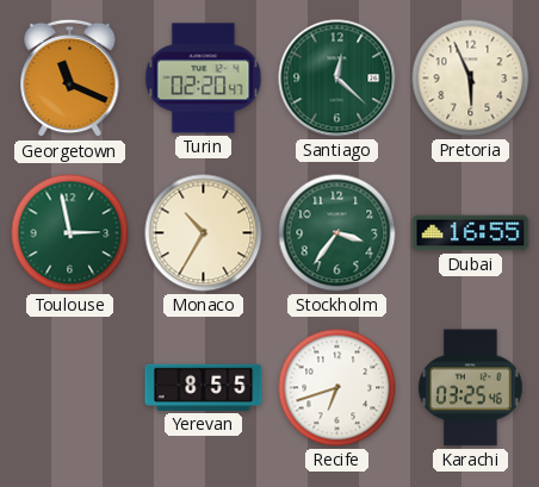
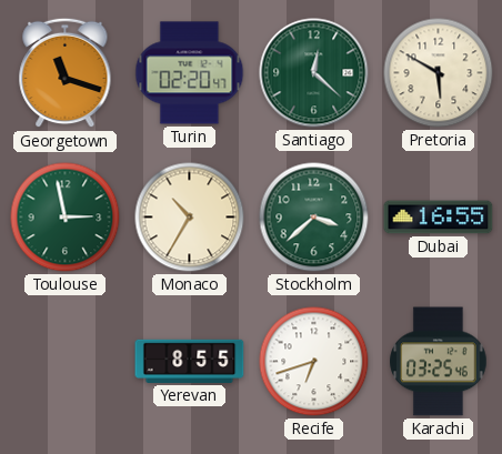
Georgetown: 11:19 -> 11:18 (66, 73)
Pretoria: 5:56 -> 5:50 (439, 73)
Stockholm: 3:36 -> 3:38 (314, 218)
